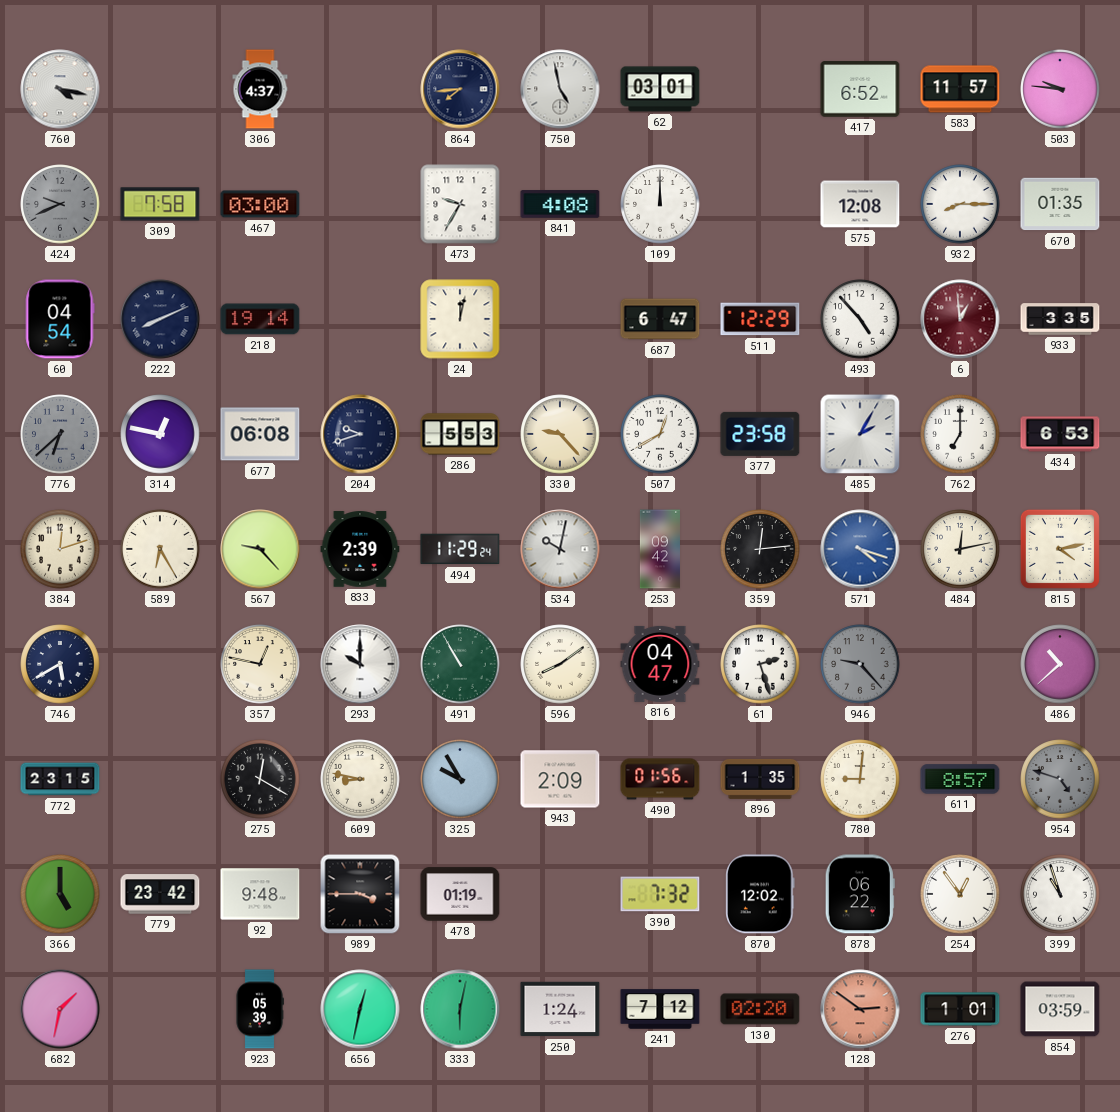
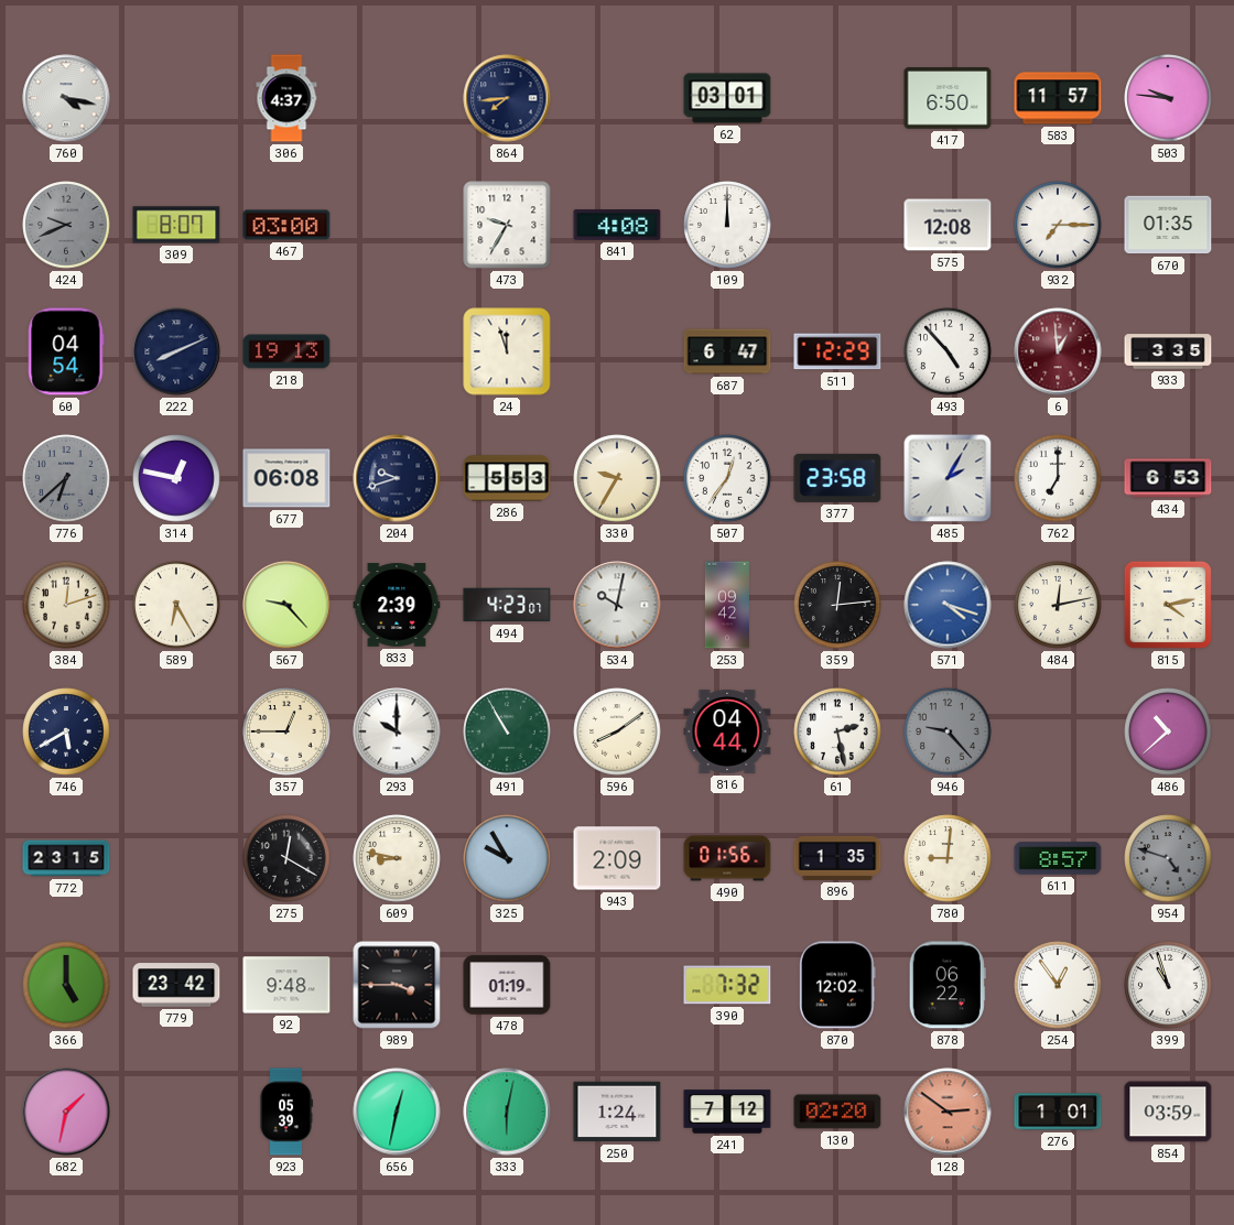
750: 4:58 -> none (560, 89)
417: 6:52 -> 6:50 (948, 98)
309: 7:58 -> 8:07 (176, 225)
932: 8:15 -> 7:15 (1058, 225)
218: 19:14 -> 19:13 (286, 351)
24: 12:02 -> 11:57 (507, 351)
330: 9:23 -> 9:35 (617, 478)
507: 12:40 -> 12:36 (727, 478)
494: 11:29 -> 4:23 (507, 605)
357: 12:47 -> 12:45 (286, 731)
816: 04:47 -> 04:44 (727, 731)
61: 2:27 -> 2:28 (837, 731)
